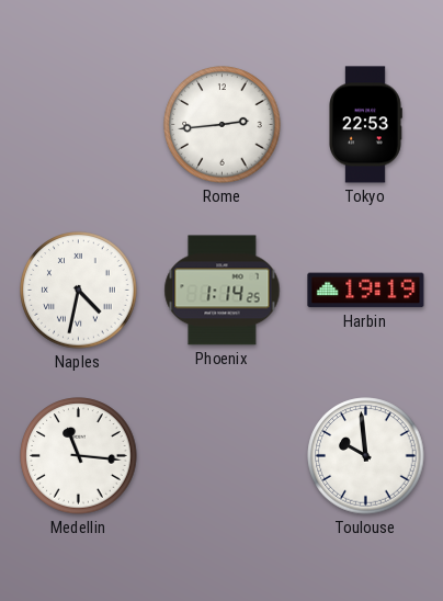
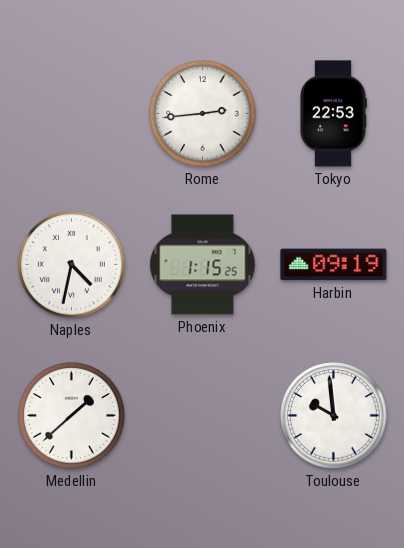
Phoenix: 1:14 -> 1:15 (203, 265)
Harbin: 19:19 -> 09:19 (334, 265)
Medellin: 11:16 -> 1:38 (72, 416)
